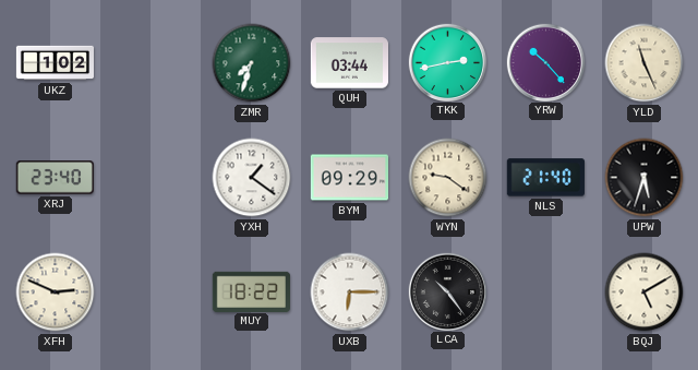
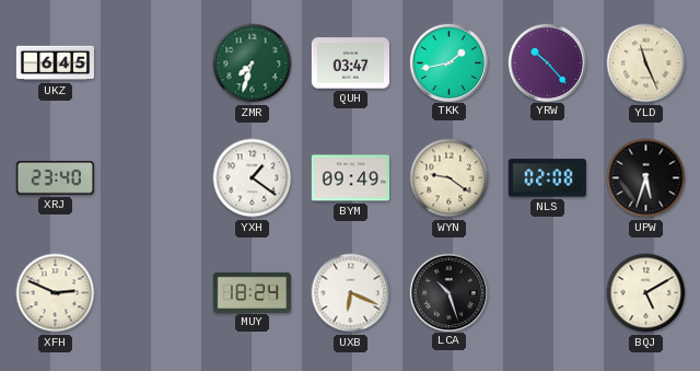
UKZ: 1:02 -> 6:45 (55, 63)
QUH: 03:44 -> 03:47 (350, 63)
TKK: 2:43 -> 1:43 (448, 62)
BYM: 09:29 -> 09:49 (350, 178)
NLS: 21:40 -> 02:08 (547, 178)
MUY: 18:22 -> 18:24 (252, 292)
UXB: 6:15 -> 6:19 (351, 293)
LCA: 10:24 -> 10:27 (448, 292)
